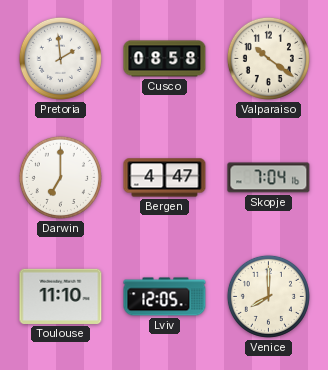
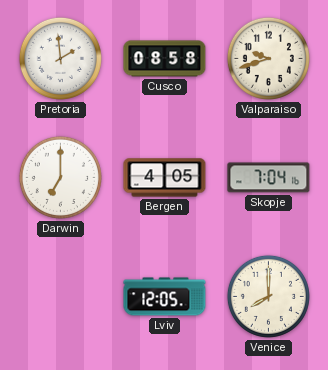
Valparaiso: 10:21 -> 9:42 (268, 58)
Bergen: 4:47 -> 4:05 (165, 178)
Toulouse: 11:10 -> none (61, 296)
